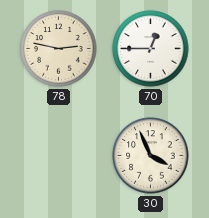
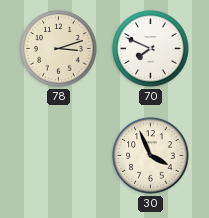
78: 2:47 -> 3:12 (59, 49)
70: 12:45 -> 7:49 (151, 49)
